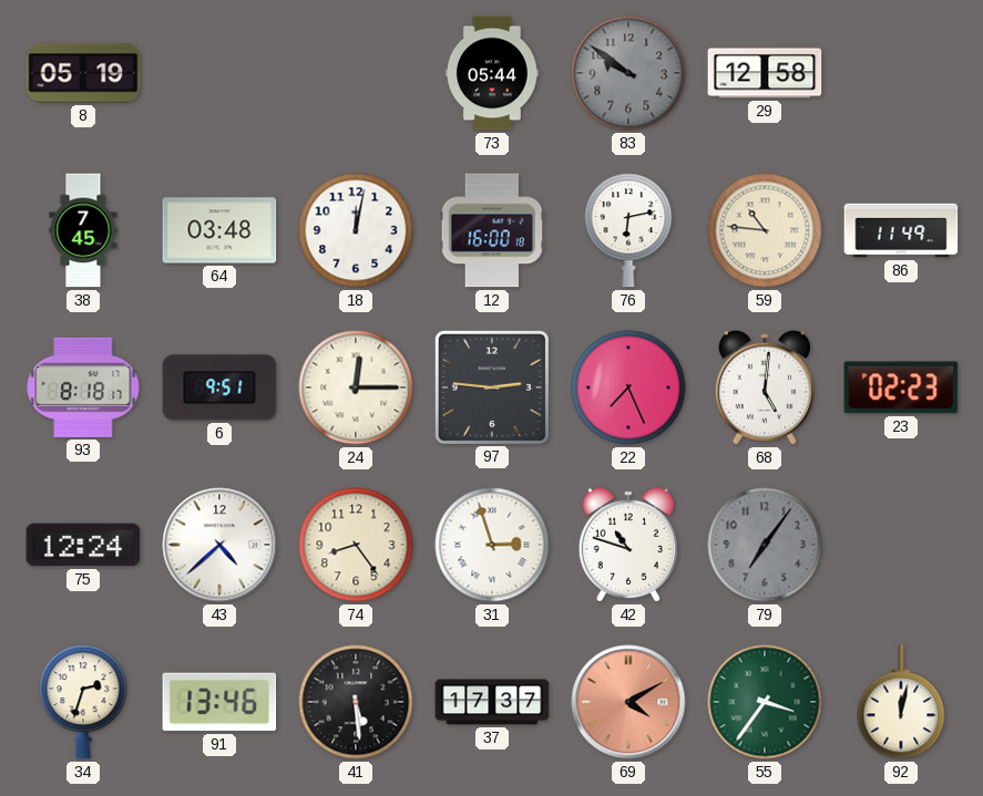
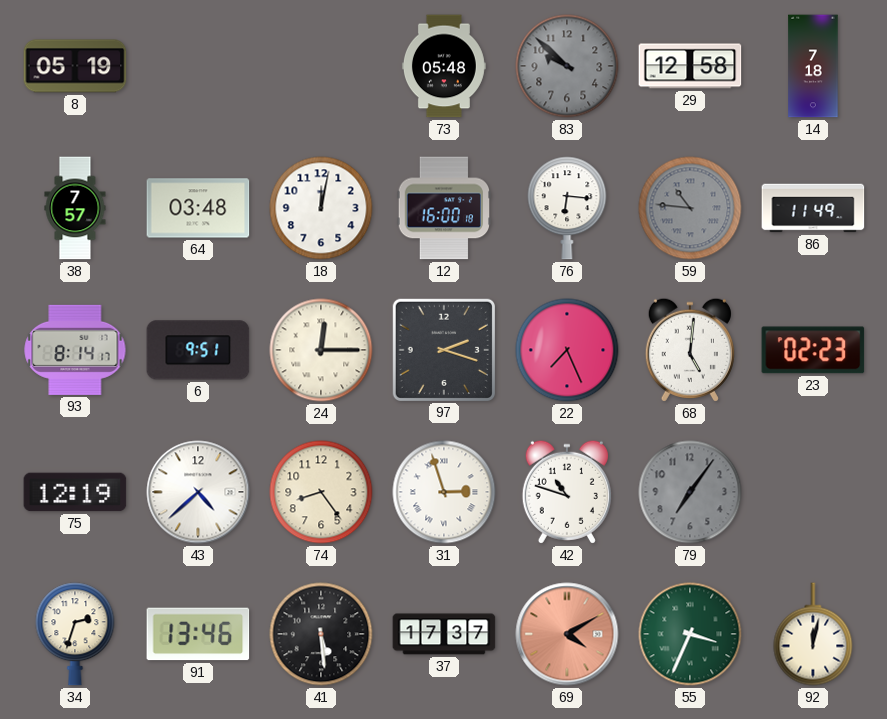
73: 05:44 -> 05:48 (444, 66)
83: 9:51 -> 9:52 (567, 66)
14: none -> 7:18 (813, 66)
38: 7:45 -> 7:57 (75, 208)
76: 6:13 -> 6:16 (567, 208)
59 dial: cream -> grey (690, 208)
93: 8:18 -> 8:14 (75, 350)
97: 2:46 -> 2:18 (443, 349)
75: 12:24 -> 12:19 (75, 492)
55: 3:36 -> 3:34 (690, 634)
